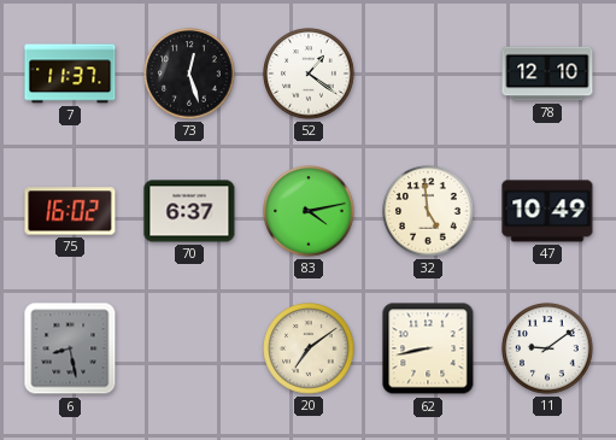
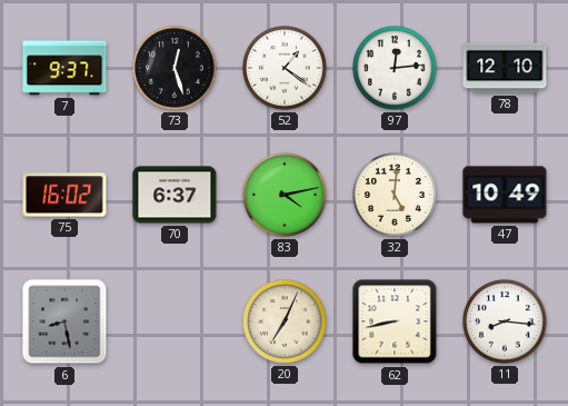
7: 11:37 -> 9:37 (64, 68)
97: none -> 12:14 (395, 68)
32: 4:59 -> 5:01 (395, 195)
20: 7:09 -> 7:04 (285, 321)
11: 9:09 -> 8:16 (505, 321)
